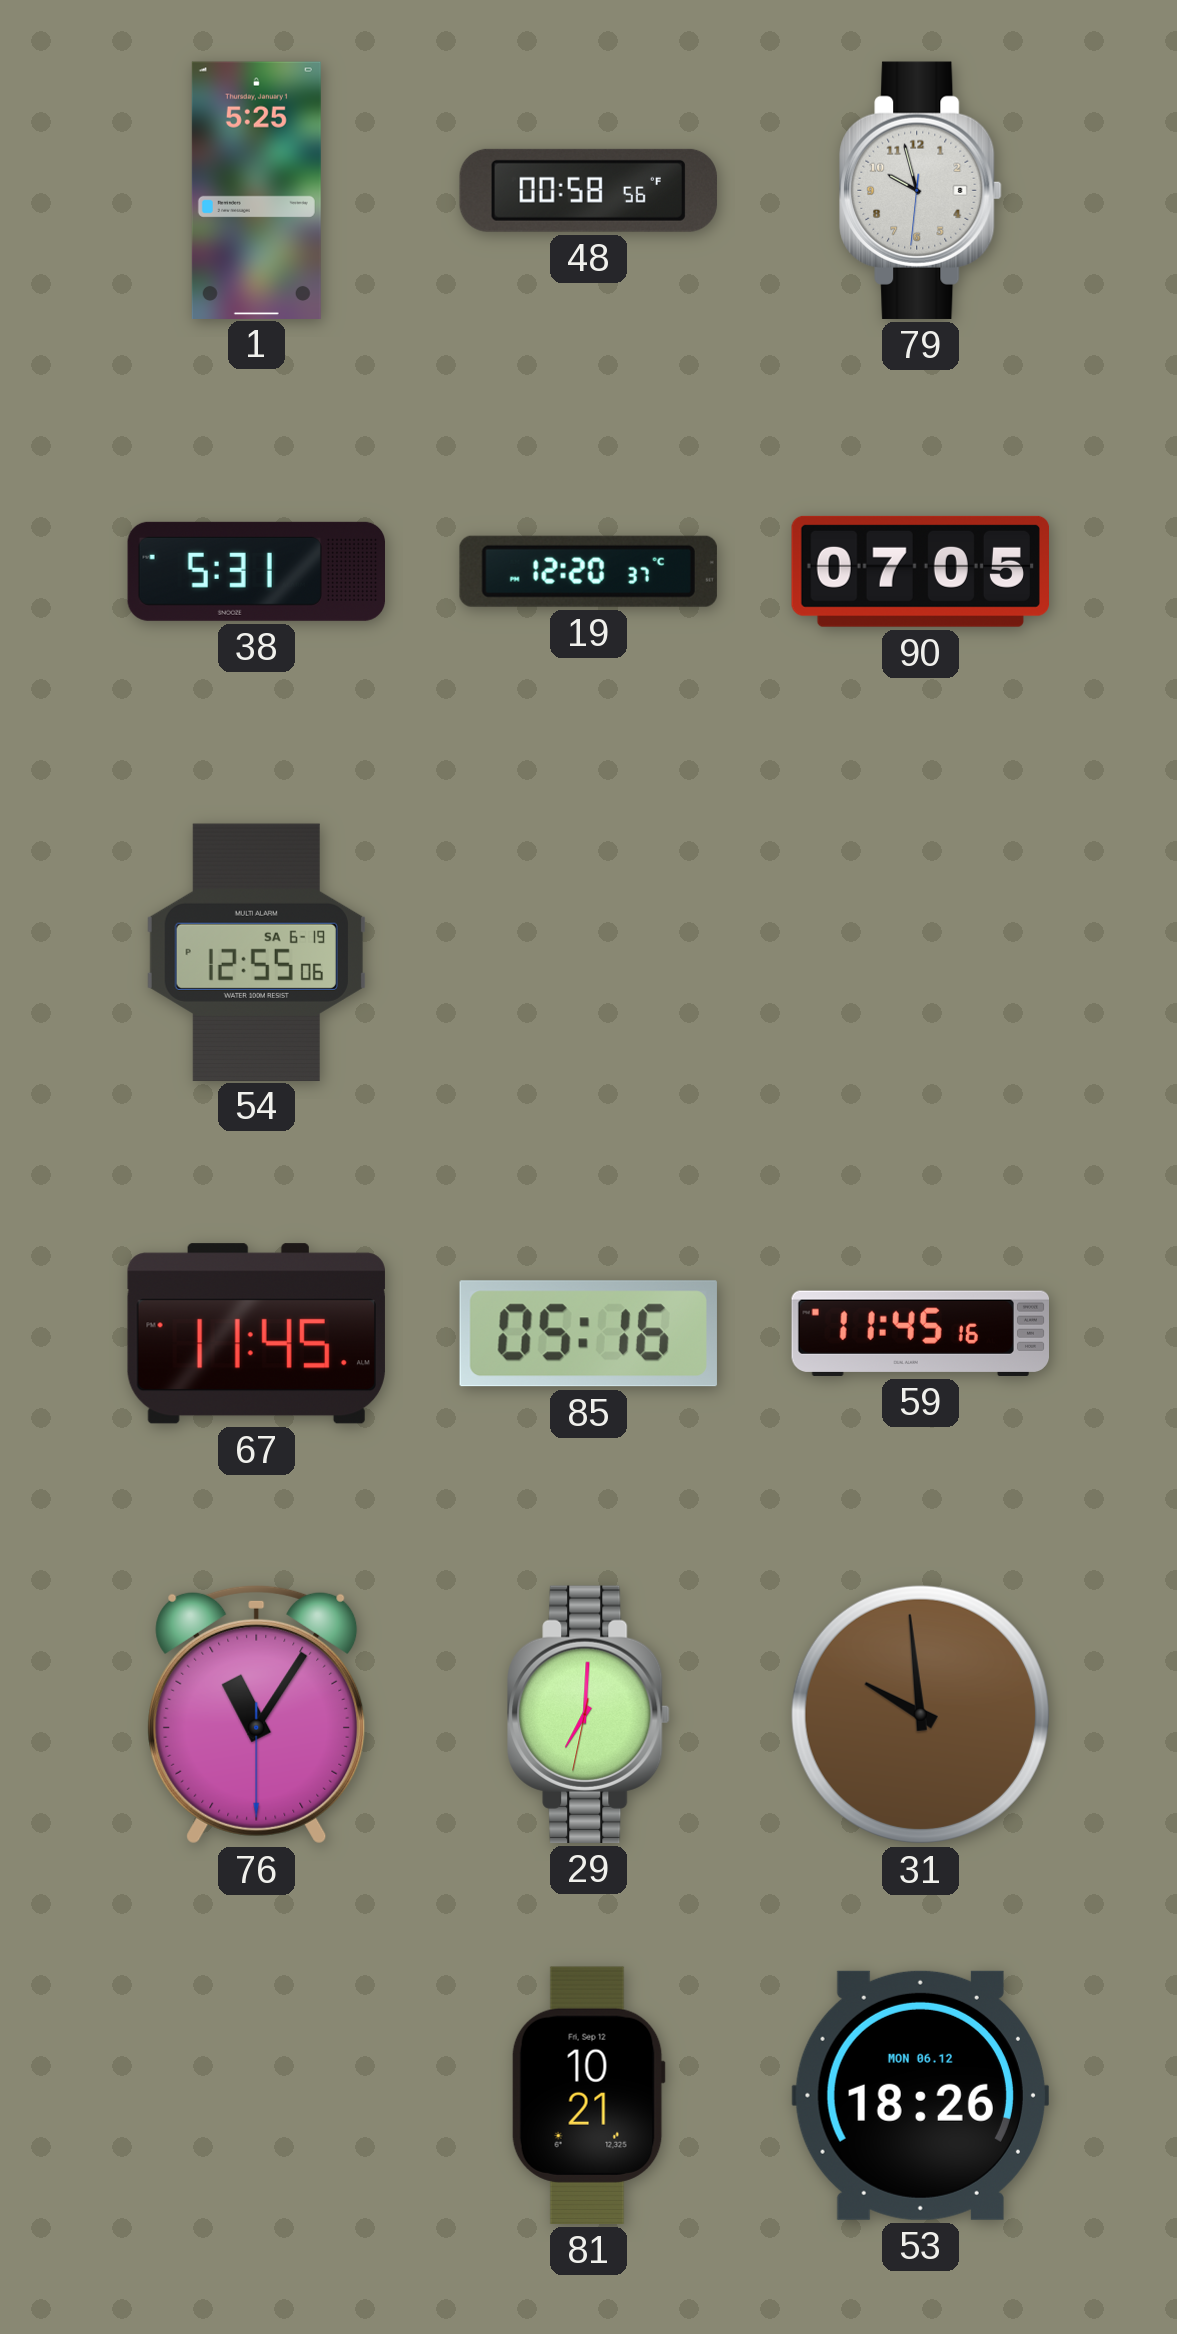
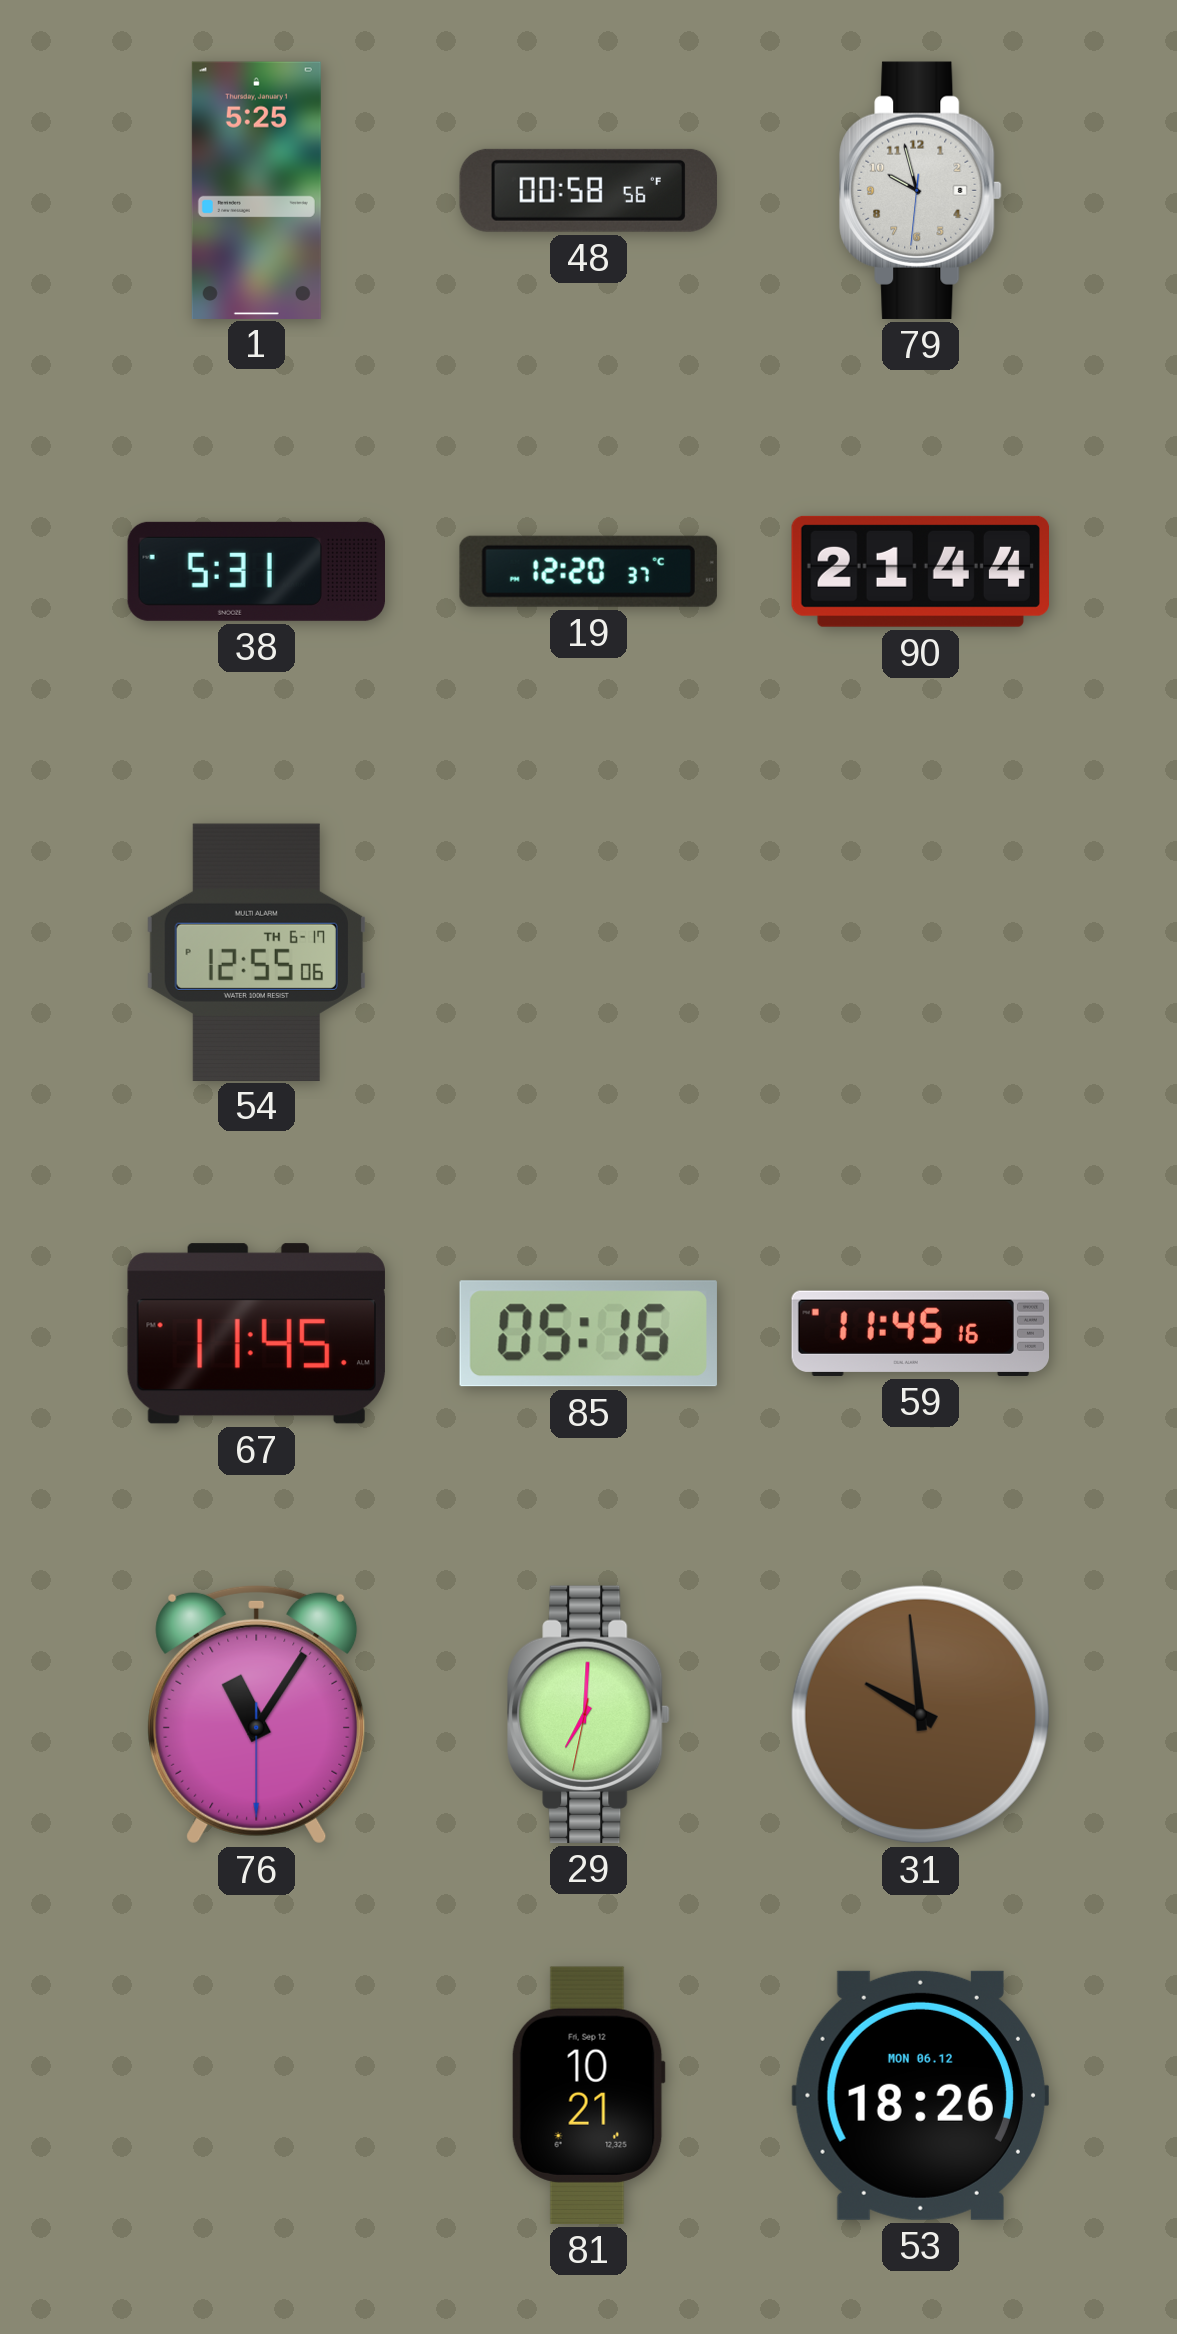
90: 07:05 -> 21:44 (920, 571)
54 date: SA 6-19 -> TH 6-17 (256, 952)
